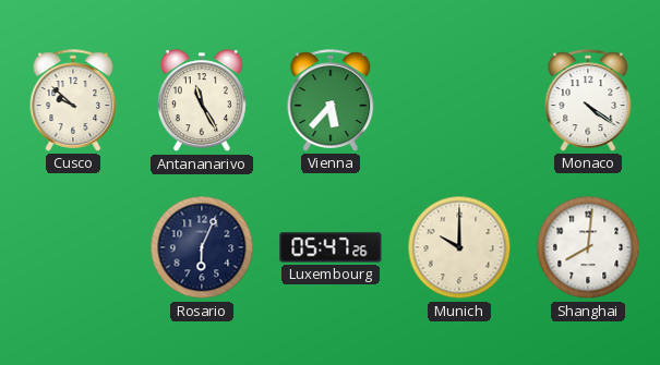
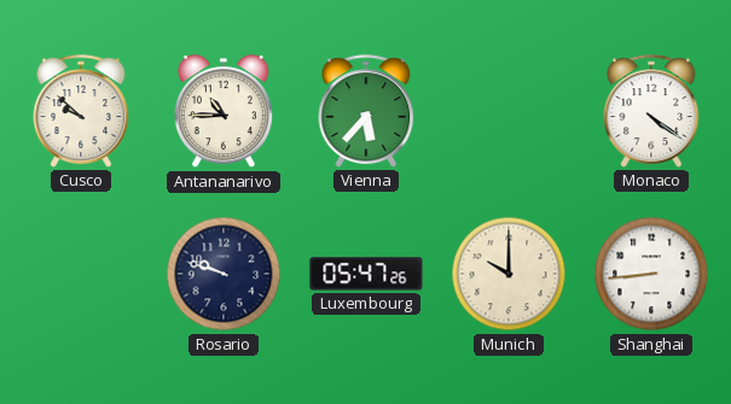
Antananarivo: 11:25 -> 10:45 (224, 112)
Rosario: 6:04 -> 9:48 (224, 274)
Shanghai: 8:01 -> 8:44 (651, 274)
